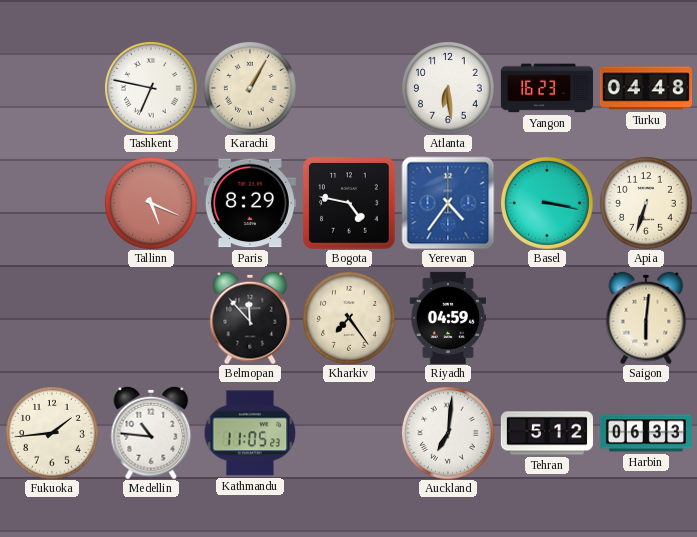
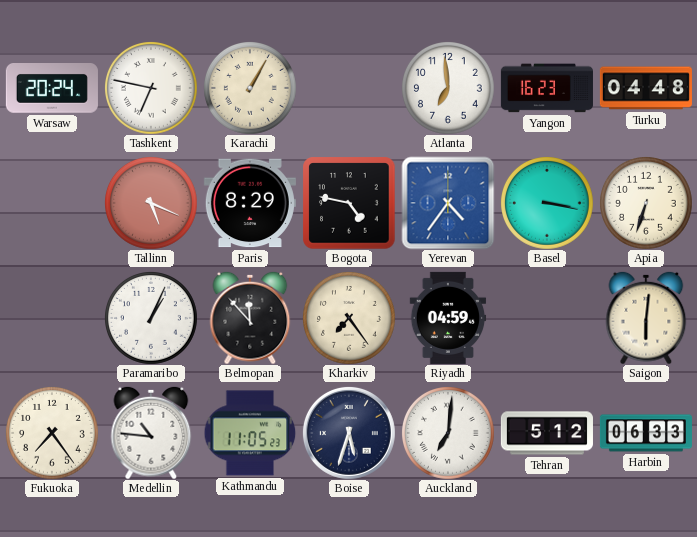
Warsaw: none -> 20:24 (52, 88)
Atlanta: 6:29 -> 6:59 (448, 88)
Paramaribo: none -> 1:04 (151, 318)
Fukuoka: 1:44 -> 7:24 (52, 433)
Boise: none -> 5:33 (349, 433)
